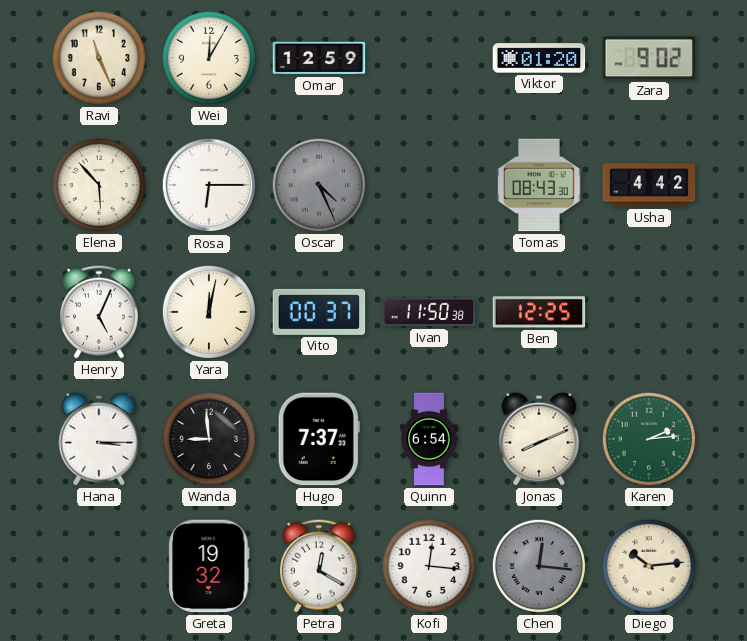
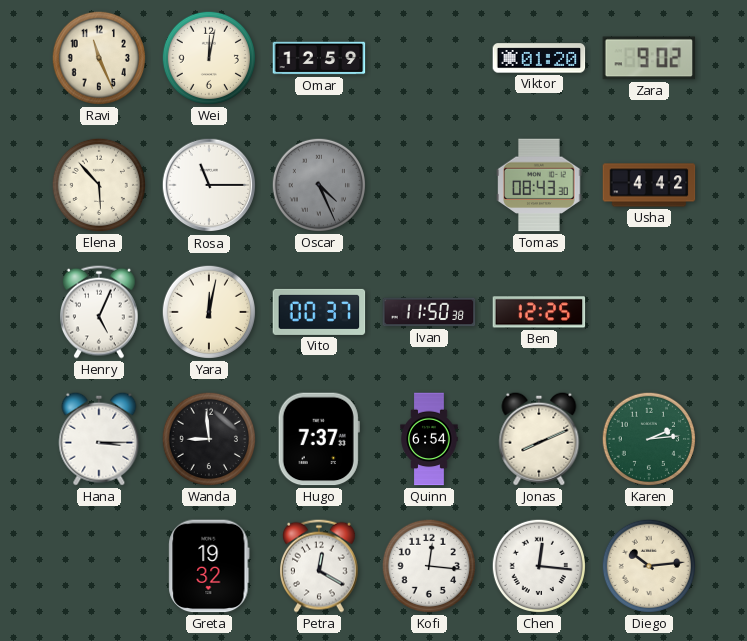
Wei: 12:05 -> 12:02 (209, 58)
Rosa: 6:15 -> 11:15 (209, 185)
Chen dial: grey -> white (539, 566)
